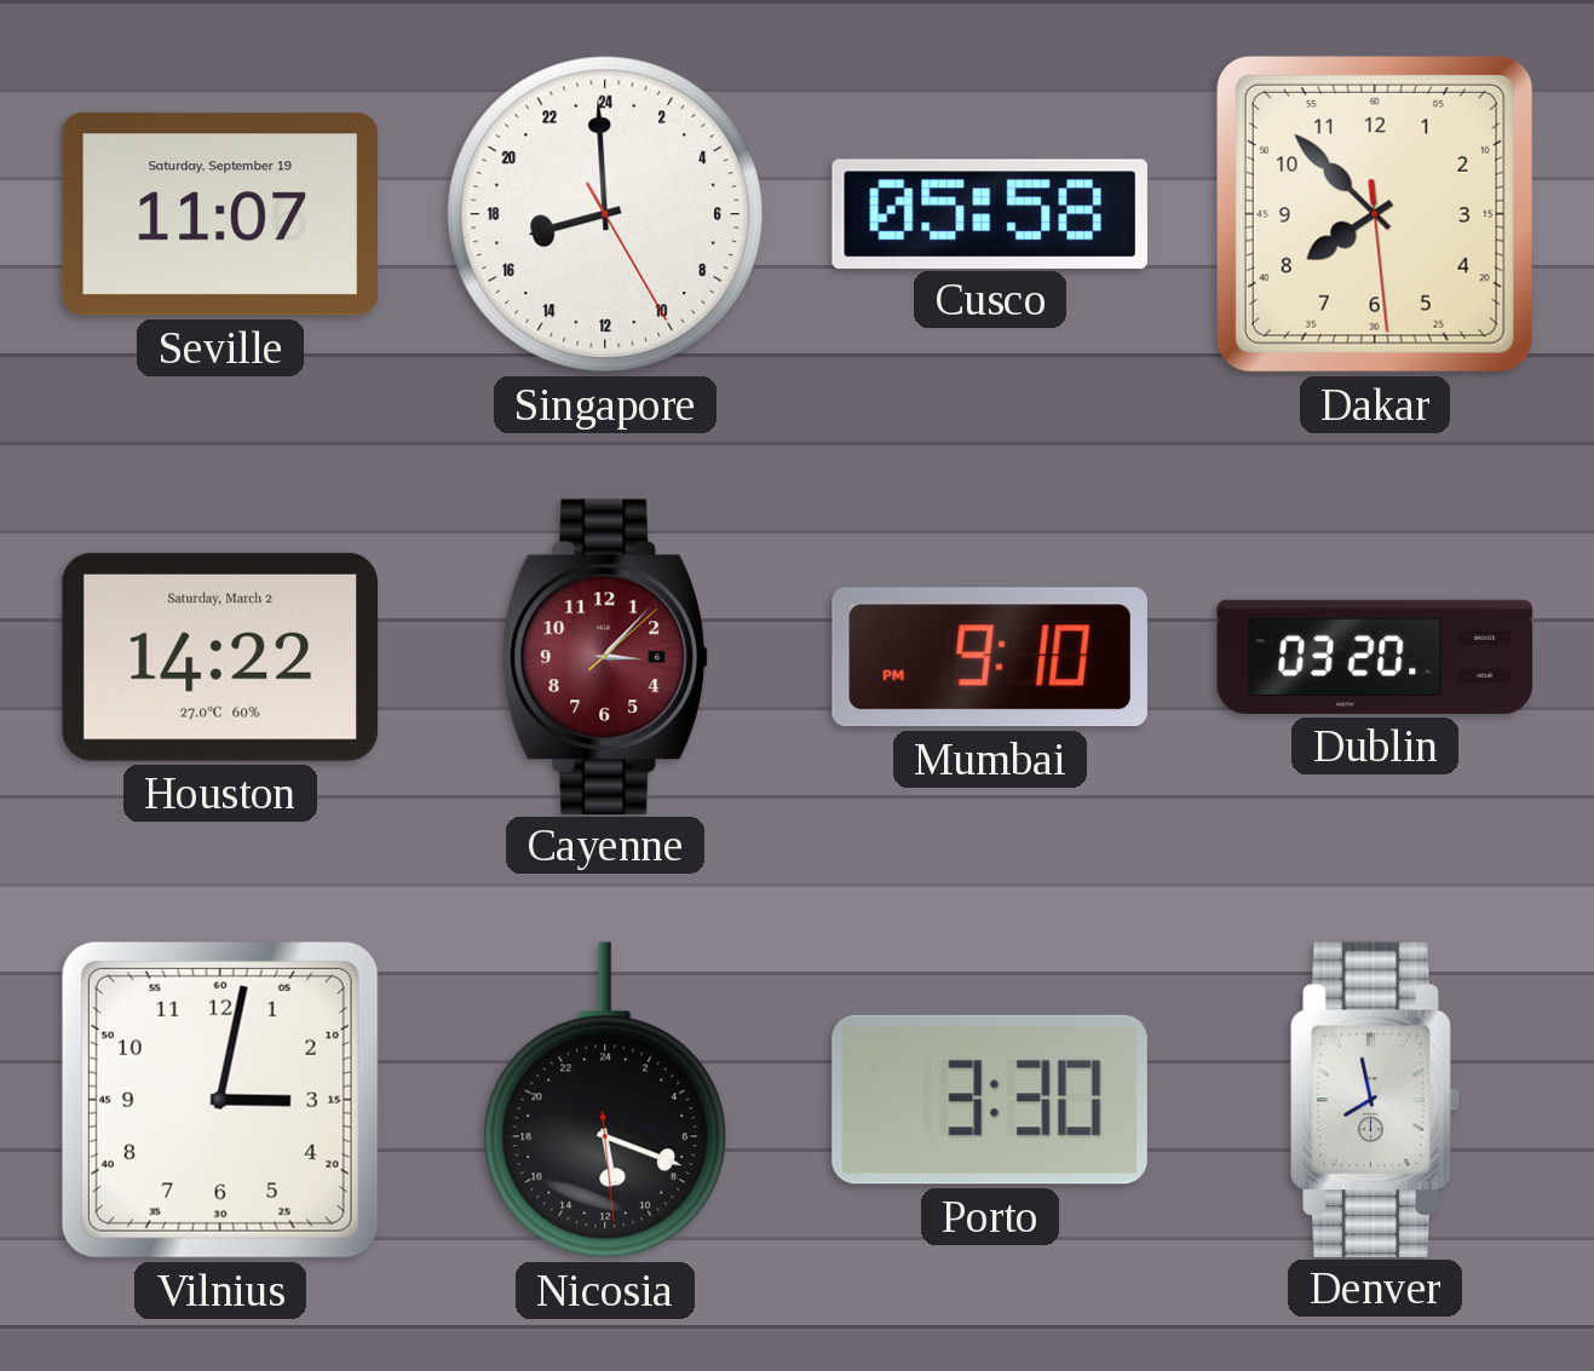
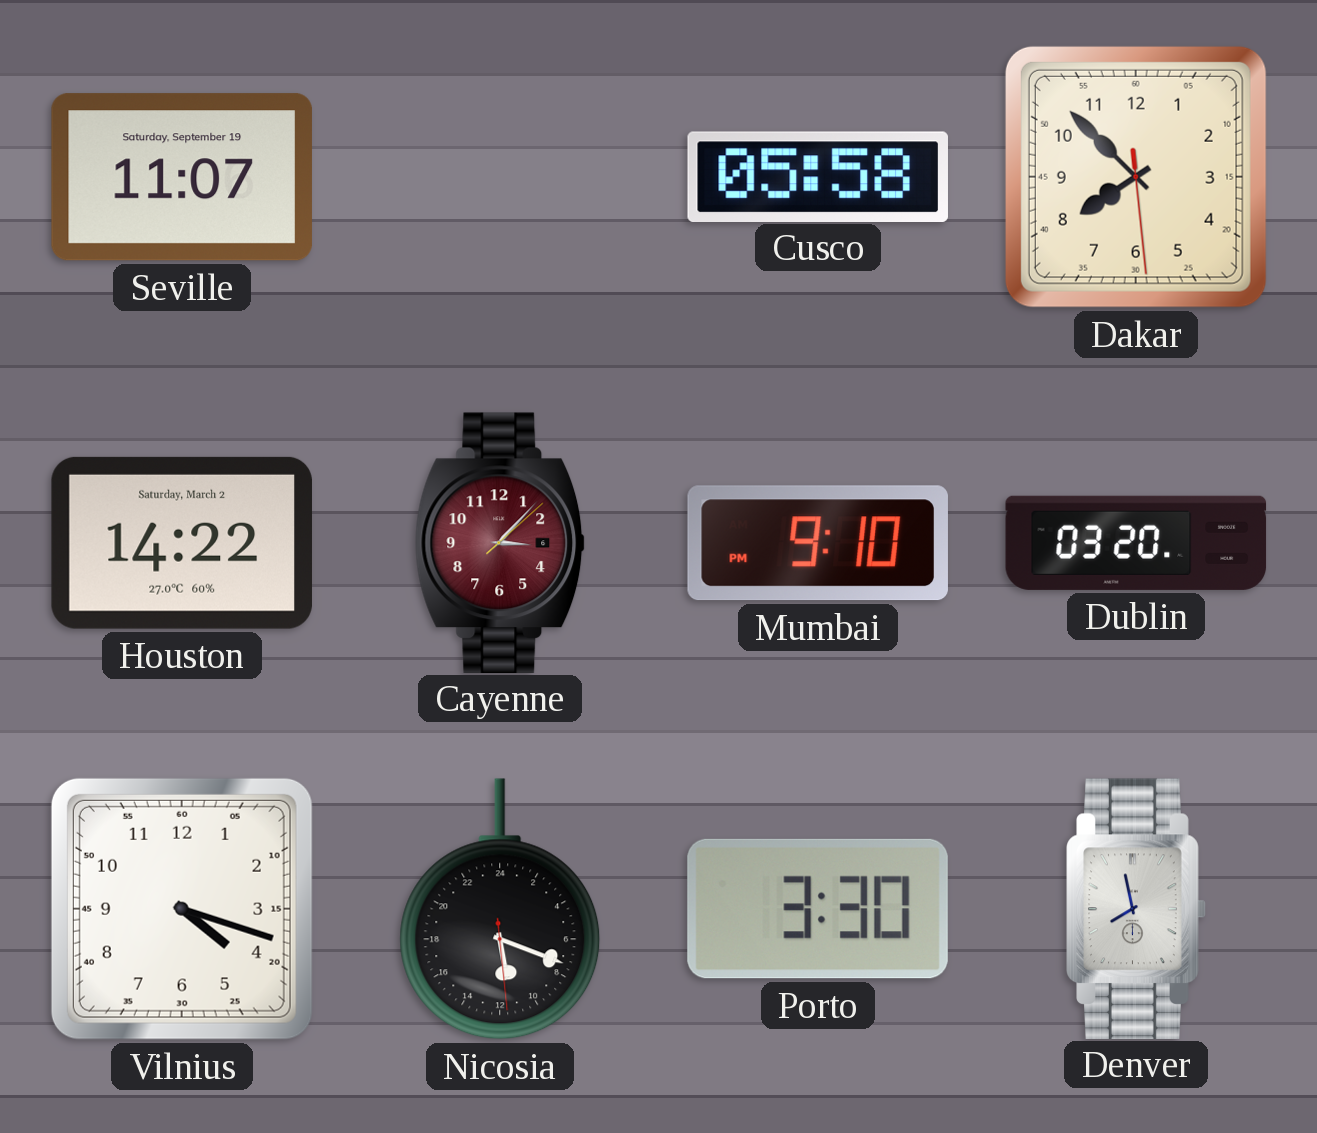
Singapore: 16:59 -> none (605, 214)
Vilnius: 3:02 -> 4:18 (182, 909)
